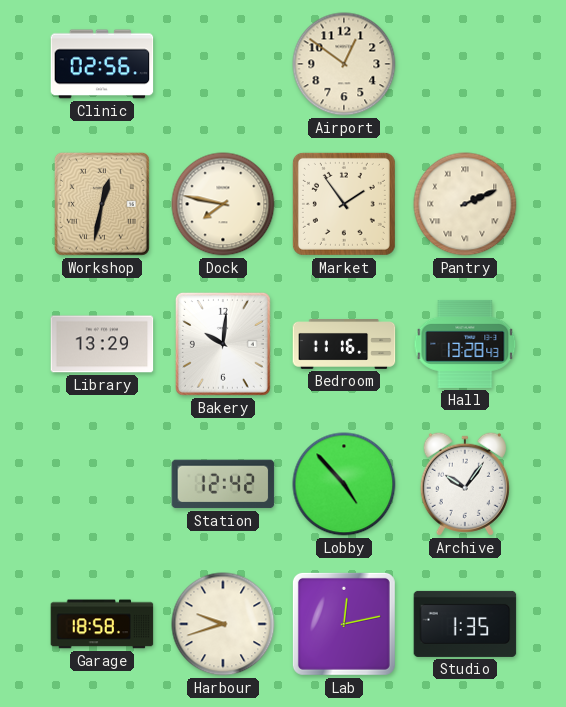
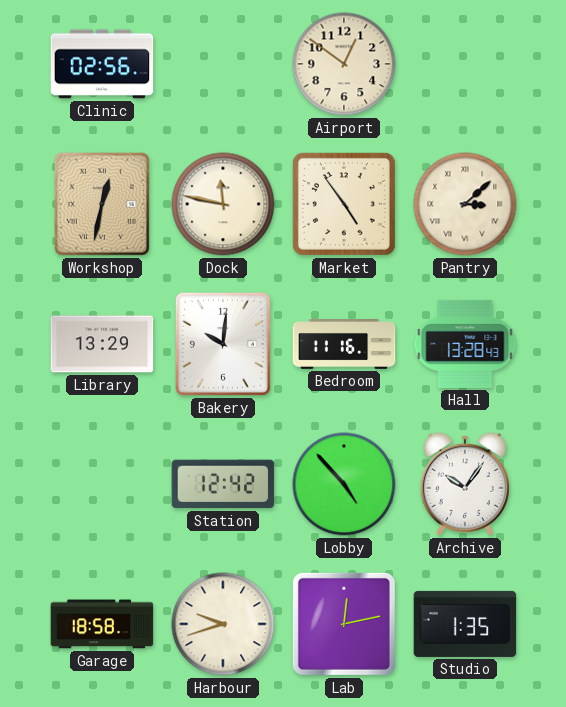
Dock: 7:47 -> 11:47 (223, 204)
Market: 1:54 -> 4:54 (344, 204)
Pantry: 2:11 -> 3:08 (465, 204)
